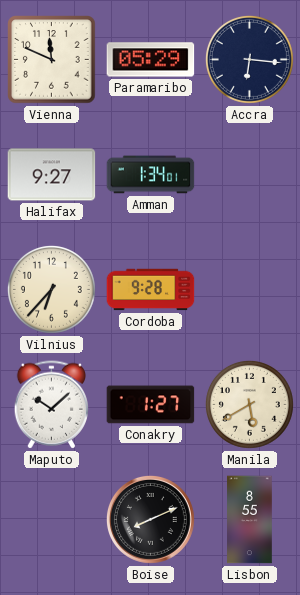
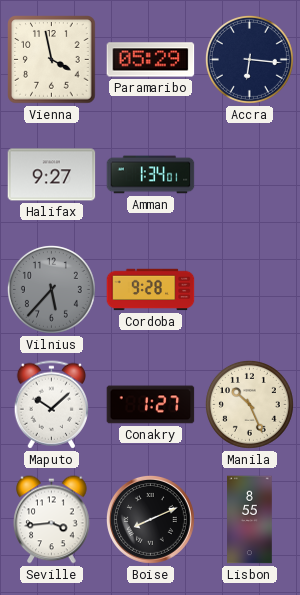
Vienna: 11:49 -> 3:58 (52, 60)
Vilnius: 6:37 -> 5:37 (51, 289)
Vilnius dial: cream -> grey (51, 289)
Manila: 5:40 -> 10:26 (249, 404)
Seville: none -> 3:44 (52, 520)
